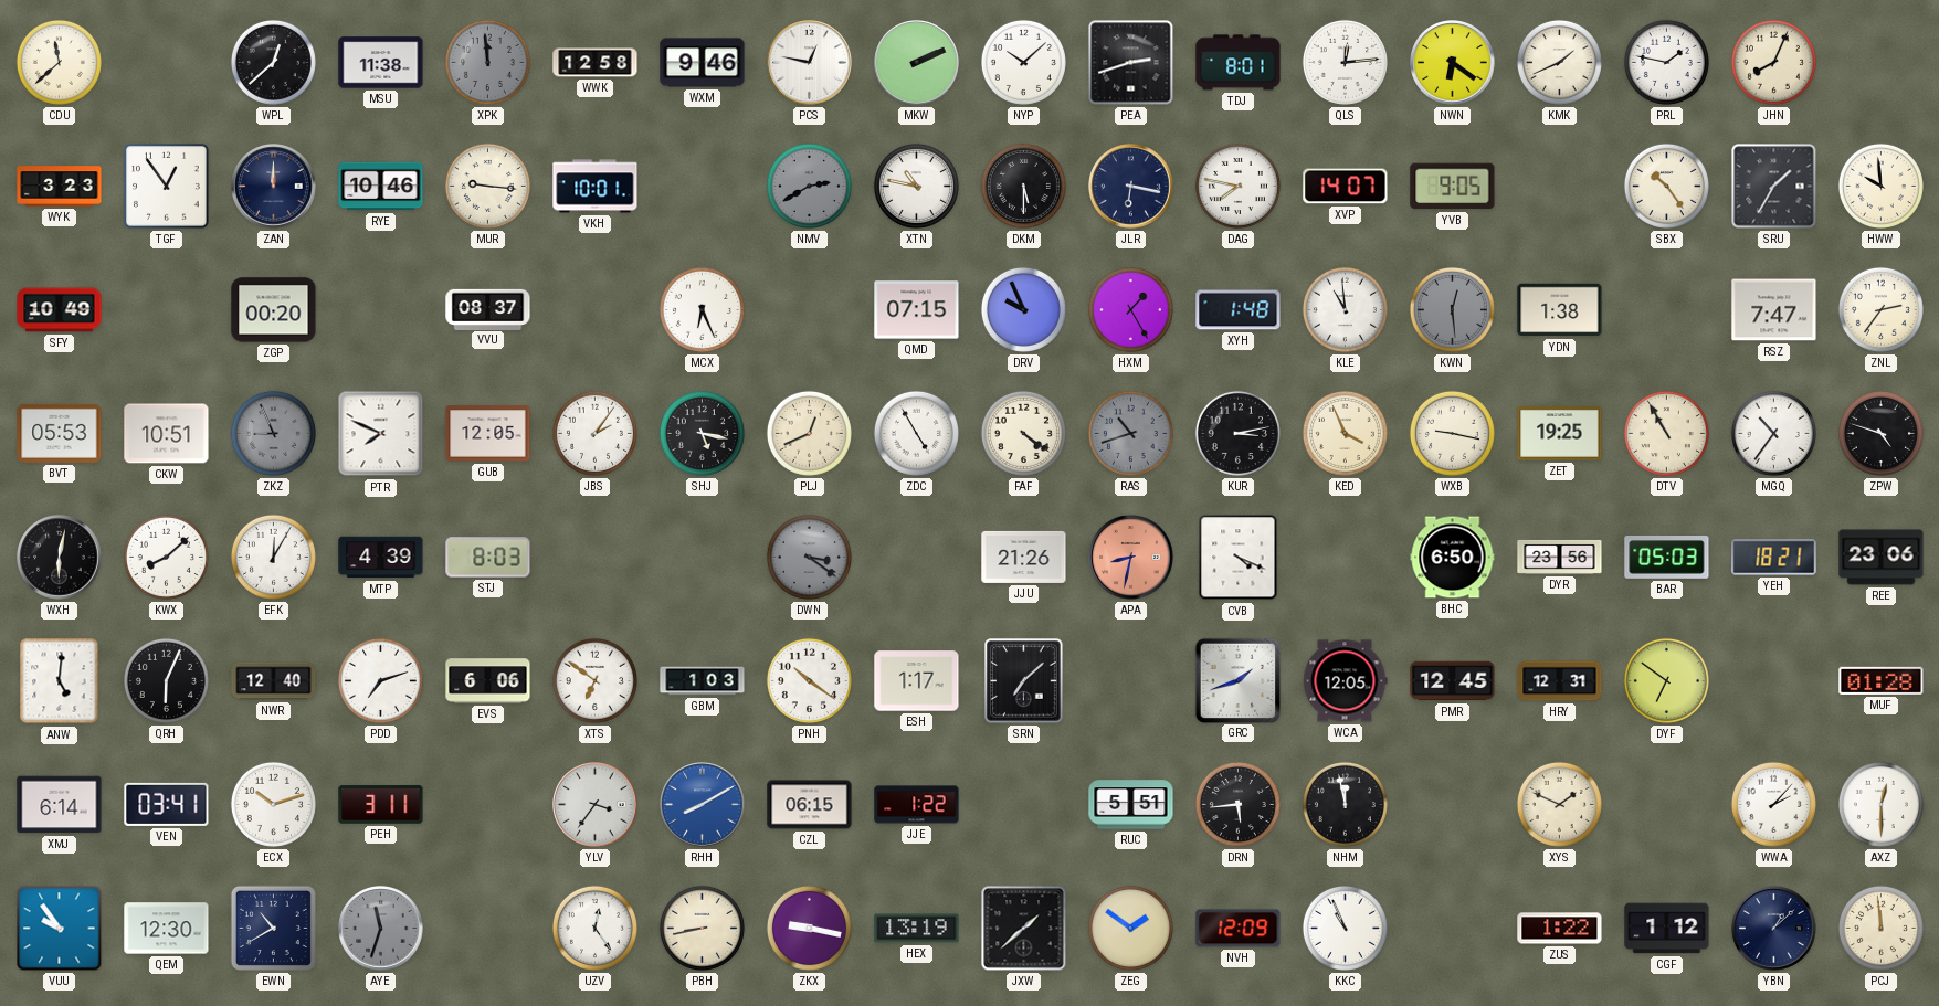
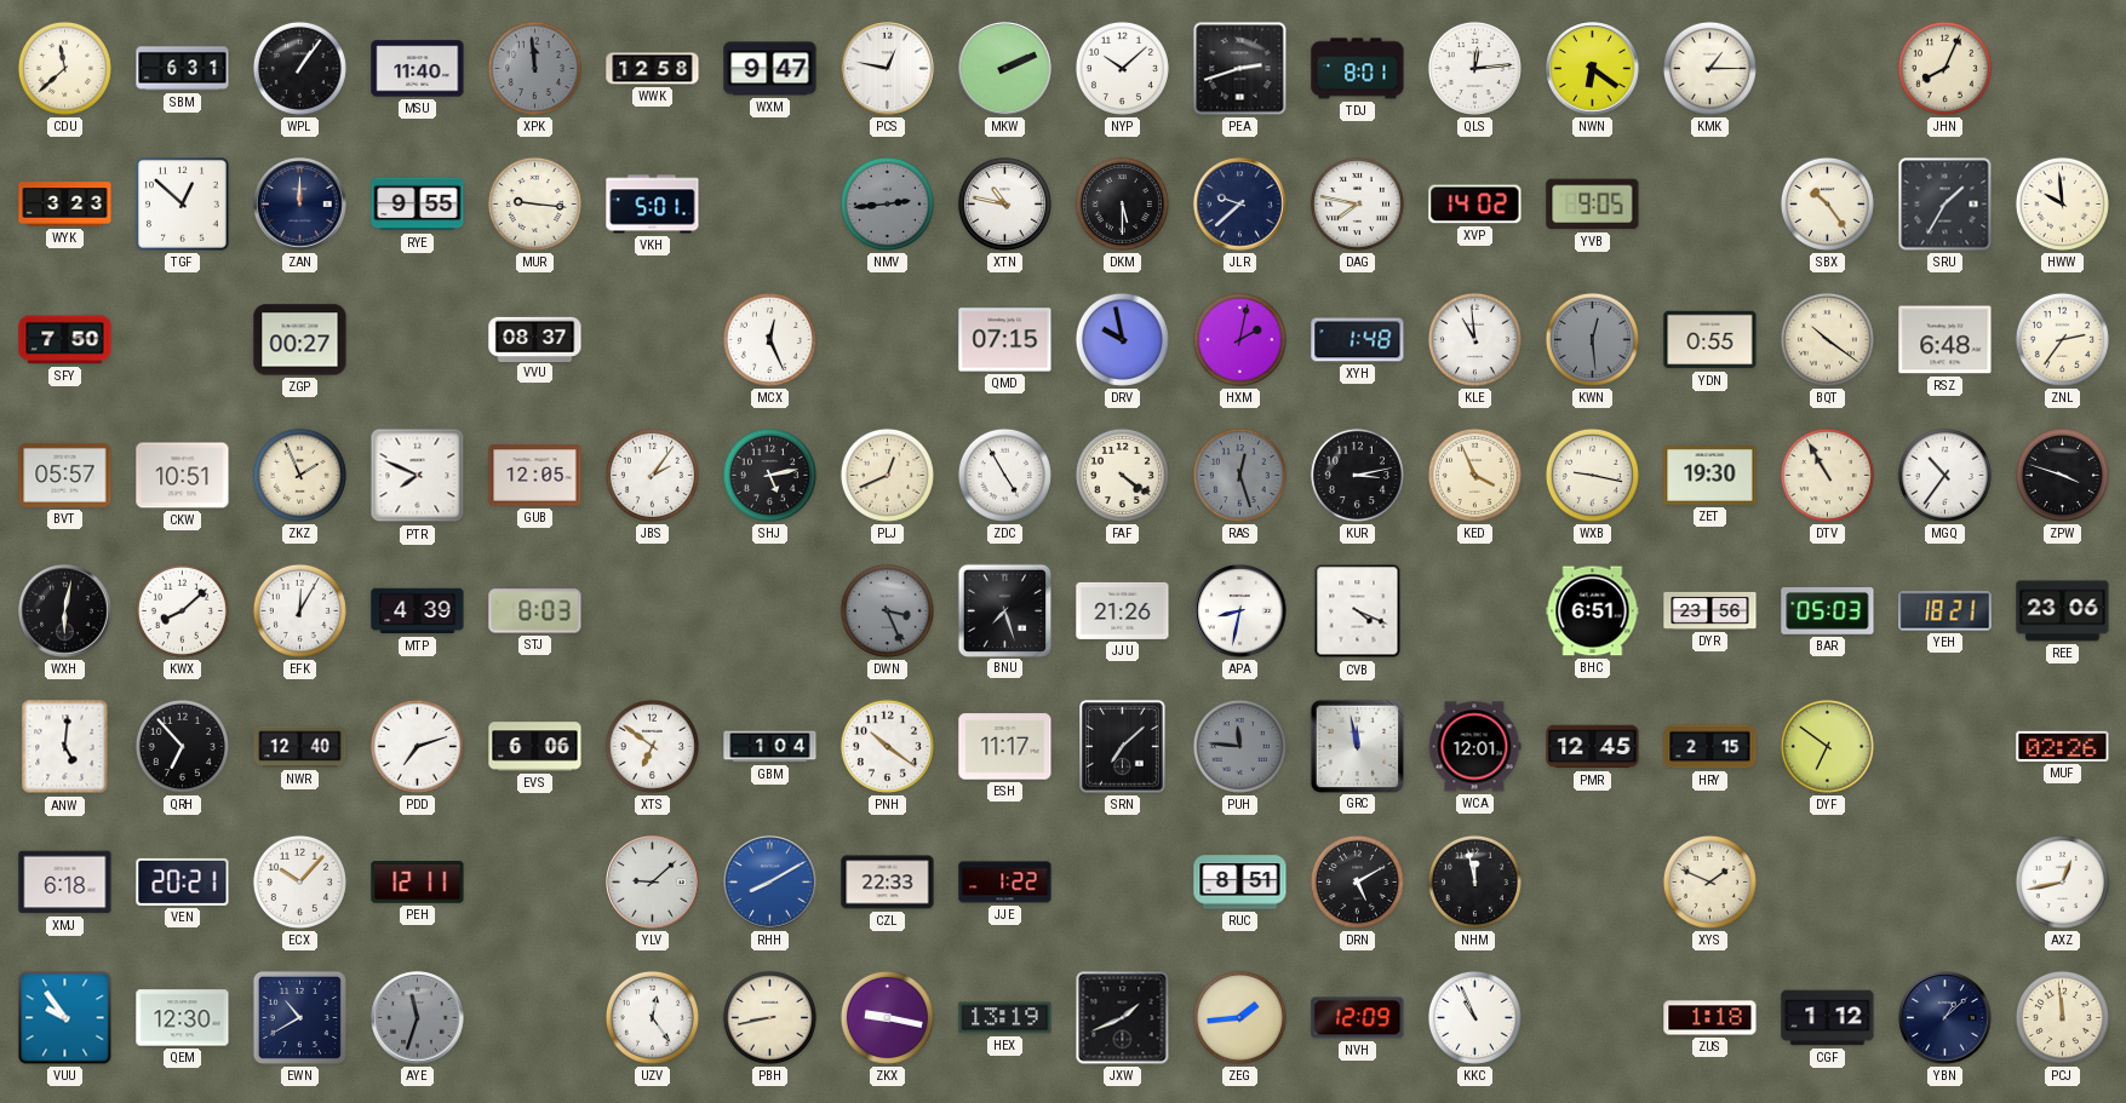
SBM: none -> 6:31 (183, 69)
WPL: 12:38 -> 1:06 (299, 68)
MSU: 11:38 -> 11:40 (418, 69)
WXM: 9:46 -> 9:47 (770, 69)
KMK: 1:41 -> 1:15 (1709, 68)
PRL: 1:47 -> none (1666, 62)
TGF: 12:54 -> 12:52 (183, 205)
RYE: 10:46 -> 9:55 (418, 205)
VKH: 10:01 -> 5:01 (653, 205)
NMV: 2:40 -> 2:44 (887, 203)
JLR: 6:17 -> 9:38 (1240, 205)
XVP: 14:07 -> 14:02 (1475, 205)
SFY: 10:49 -> 7:50 (65, 340)
ZGP: 00:20 -> 00:27 (300, 340)
MCX: 6:26 -> 12:26 (769, 339)
DRV: 9:56 -> 9:58 (1122, 339)
HXM: 1:25 -> 2:02 (1239, 339)
YDN: 1:38 -> 0:55 (1710, 340)
BQT: none -> 10:21 (1827, 339)
RSZ: 7:47 -> 6:48 (1946, 340)
BVT: 05:53 -> 05:57 (65, 475)
ZKZ: 8:56 -> 1:56 (299, 475)
ZKZ dial: grey -> cream (299, 475)
SHJ: 5:17 -> 5:13 (769, 475)
RAS: 10:42 -> 12:27 (1239, 475)
ZET: 19:25 -> 19:30 (1710, 476)
ZPW: 4:48 -> 3:48 (2062, 475)
DWN: 3:21 -> 3:26 (887, 610)
BNU: none -> 7:27 (1004, 610)
APA dial: salmon -> white (1240, 611)
BHC: 6:50 -> 6:51 (1593, 611)
QRH: 6:04 -> 6:53 (182, 746)
GBM: 1:03 -> 1:04 (770, 747)
ESH: 1:17 -> 11:17 (1005, 747)
PUH: none -> 11:46 (1239, 746)
GRC: 1:42 -> 11:58 (1357, 746)
WCA: 12:05 -> 12:01 (1474, 747)
HRY: 12:31 -> 2:15 (1710, 747)
MUF: 01:28 -> 02:26 (2063, 746)
XMJ: 6:14 -> 6:18 (65, 883)
VEN: 03:41 -> 20:21 (183, 881)
ECX: 10:12 -> 10:07 (299, 881)
PEH: 3:11 -> 12:11 (418, 883)
YLV: 3:36 -> 9:08 (653, 883)
CZL: 06:15 -> 22:33 (888, 883)
RUC: 5:51 -> 8:51 (1240, 883)
DRN: 5:44 -> 5:10 (1357, 881)
WWA: 2:07 -> none (1773, 804)
AXZ: 12:30 -> 12:43 (2062, 881)
JXW: 1:38 -> 1:41 (1123, 1018)
ZEG: 1:51 -> 1:44 (1239, 1017)
ZUS: 1:22 -> 1:18 (1710, 1018)
